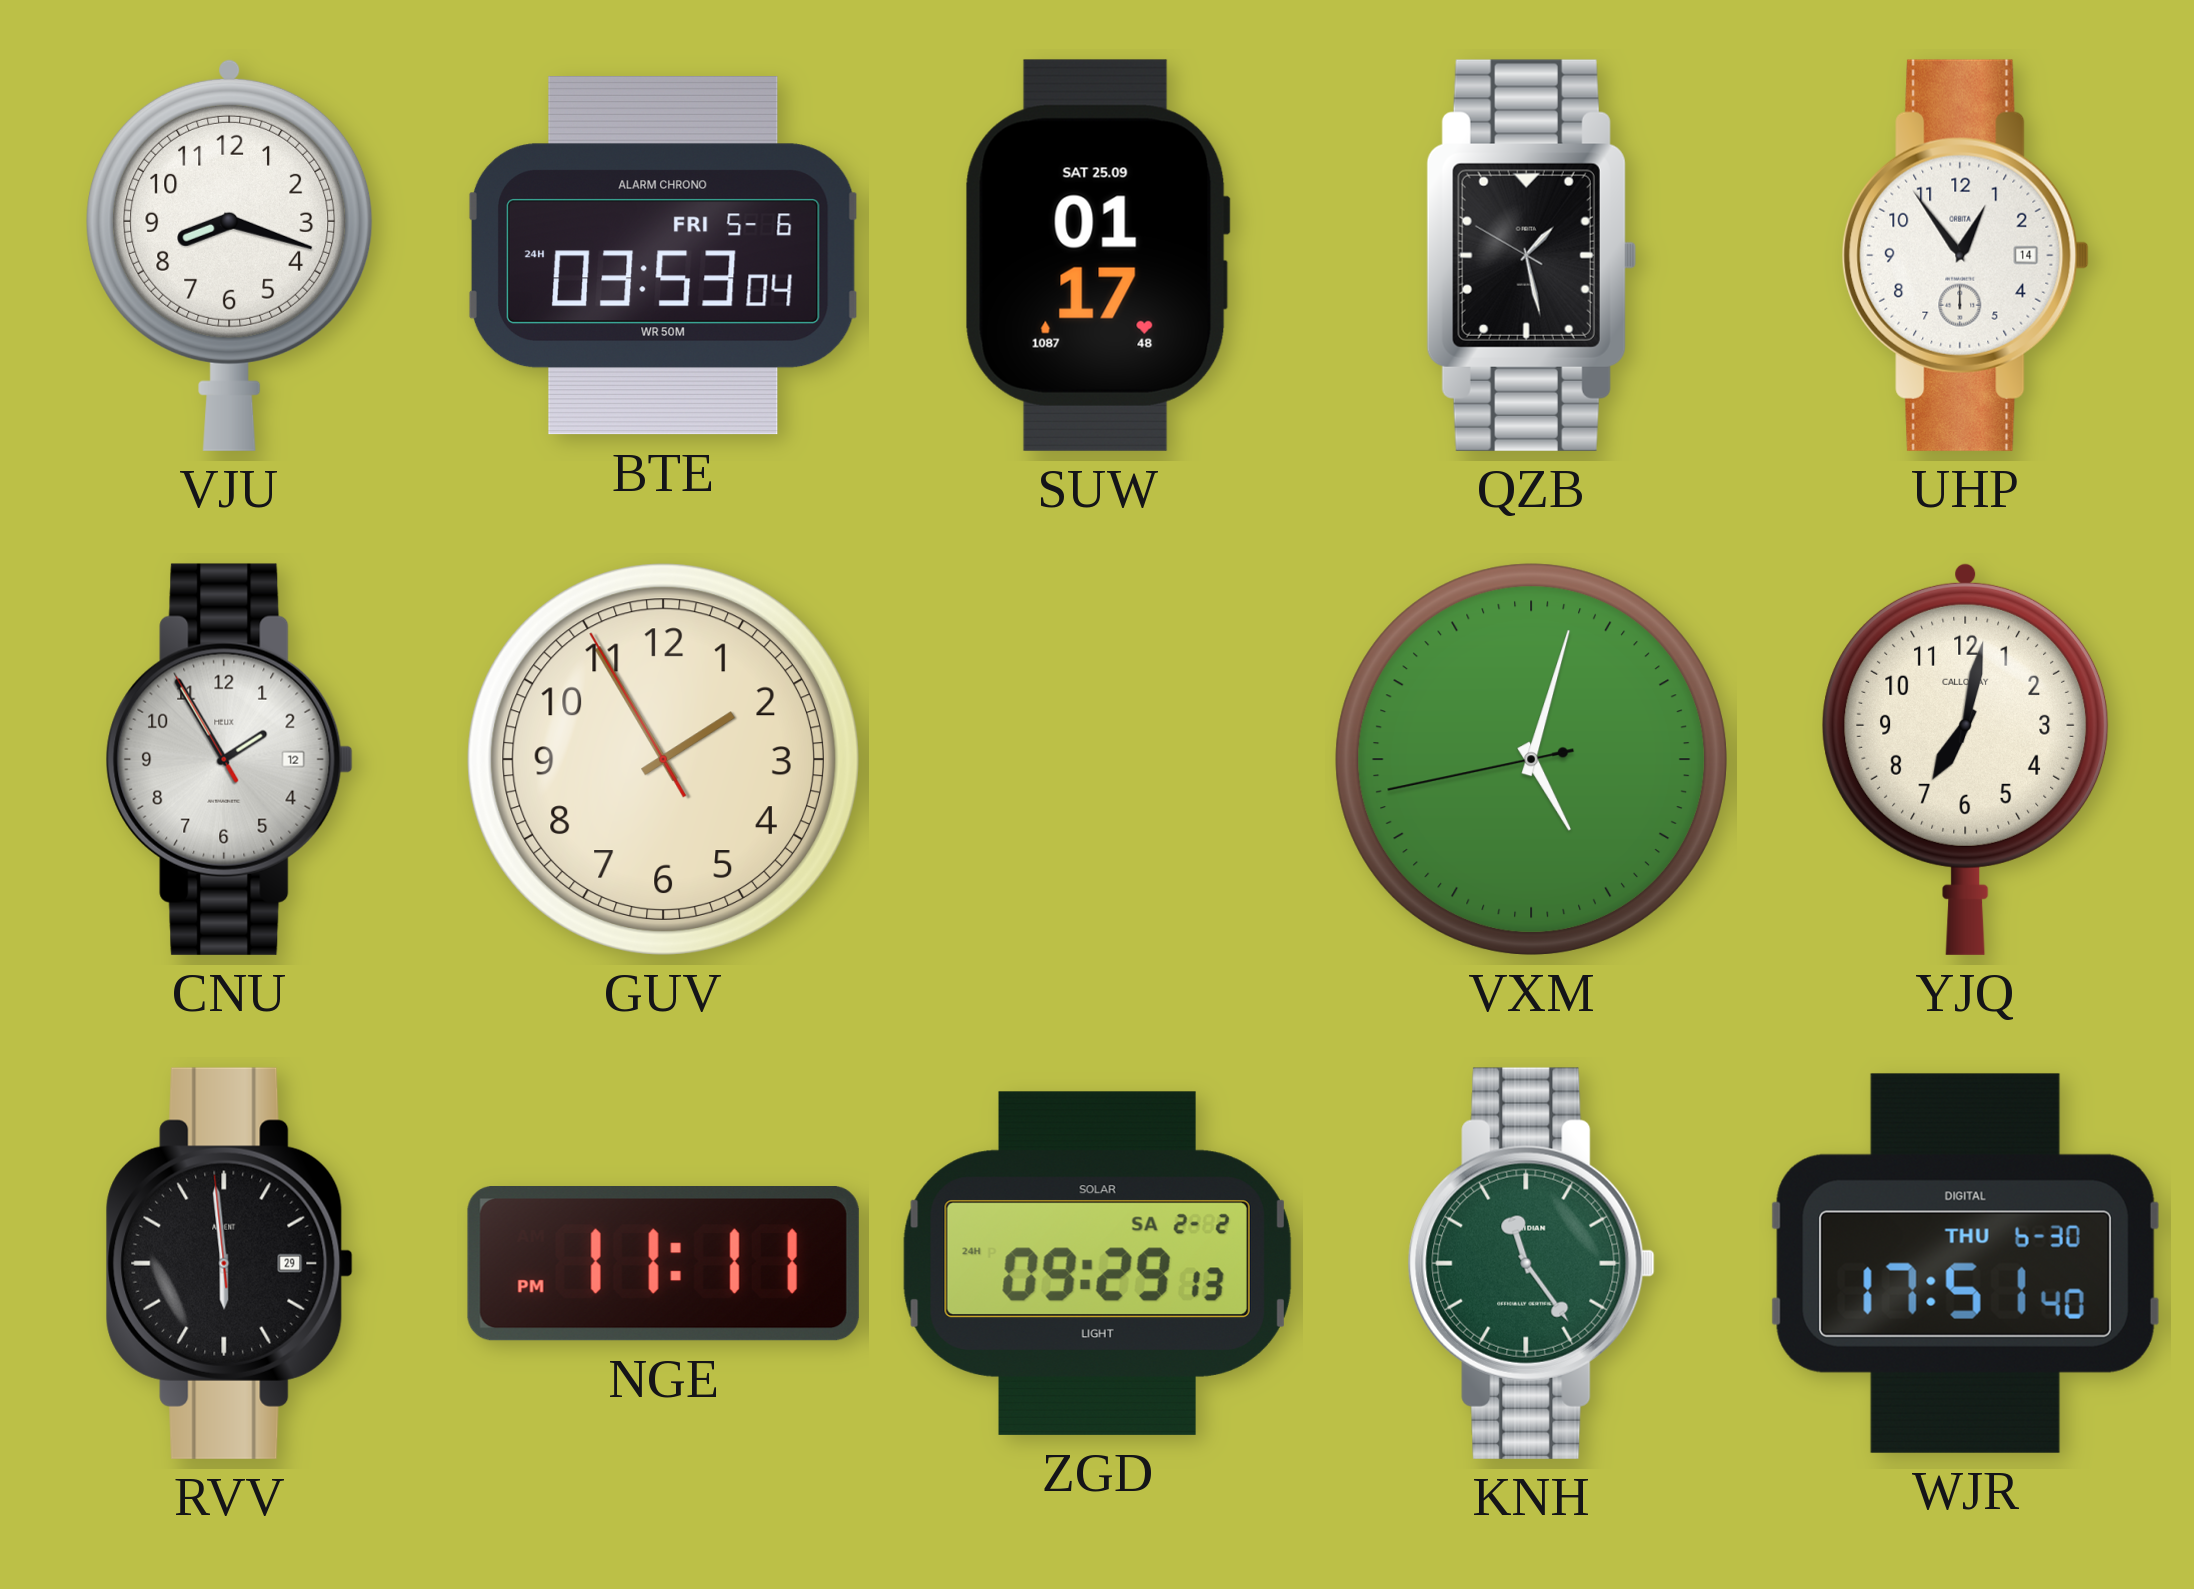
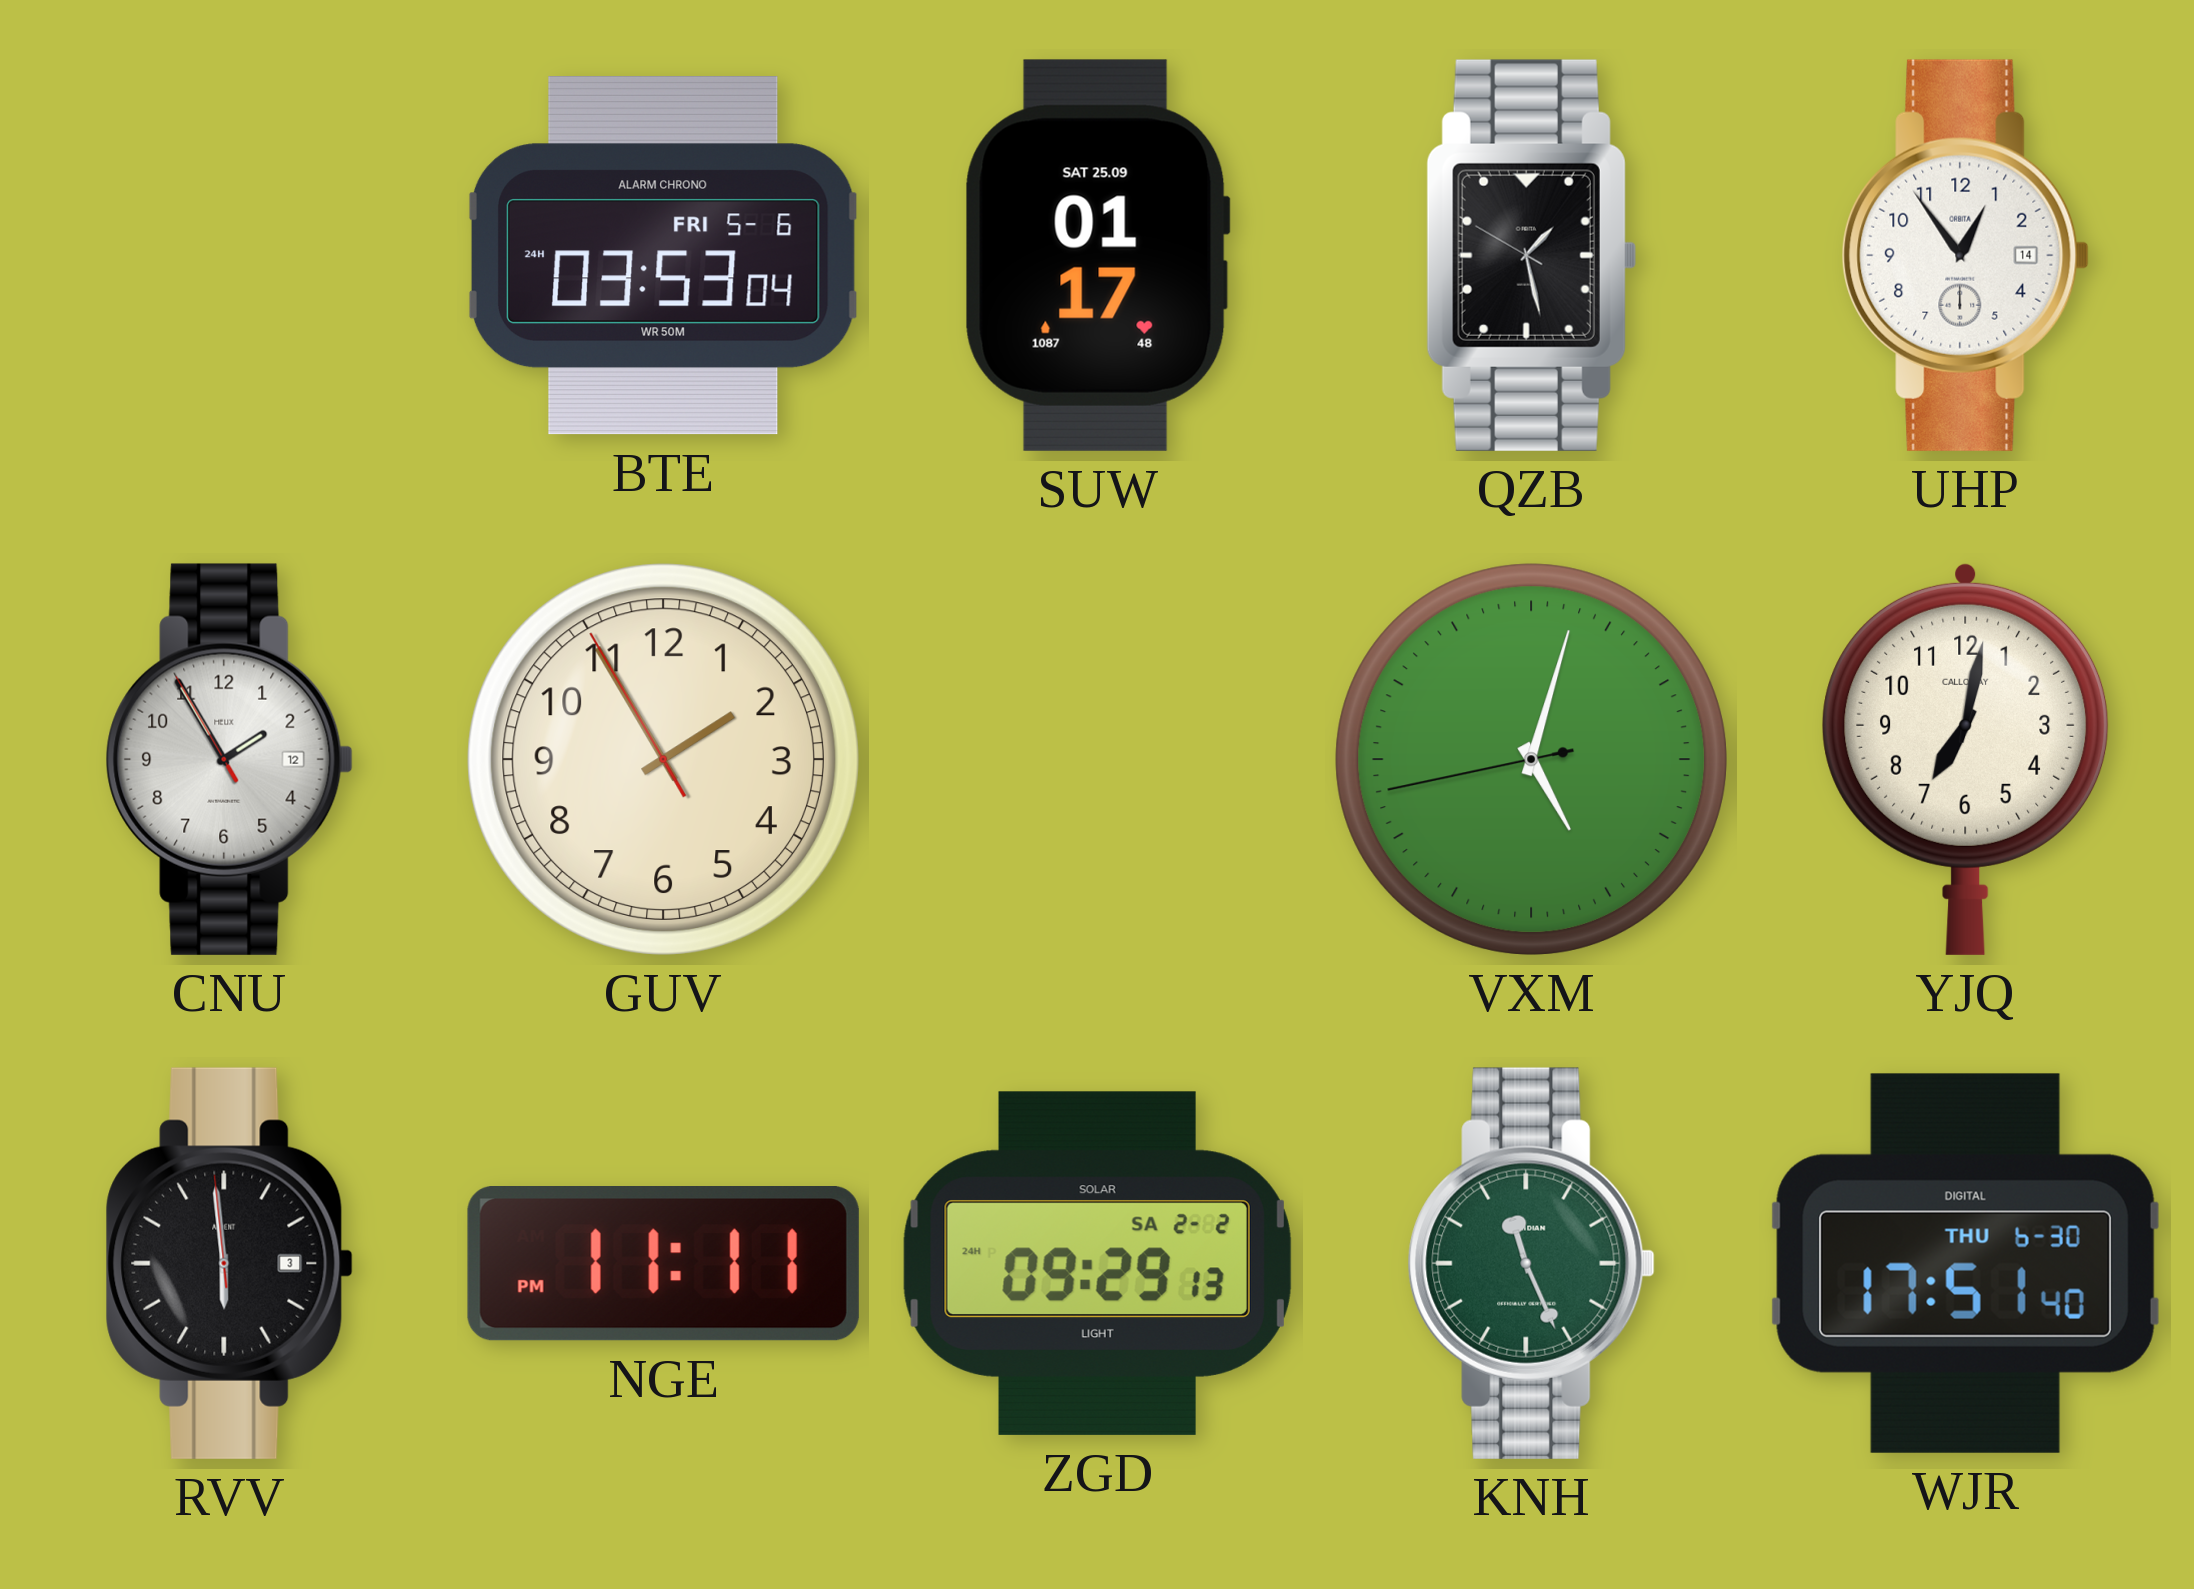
VJU: 8:18 -> none (230, 255)
RVV date: 29 -> 3 (229, 1263)
KNH: 11:24 -> 11:26 (1531, 1263)
